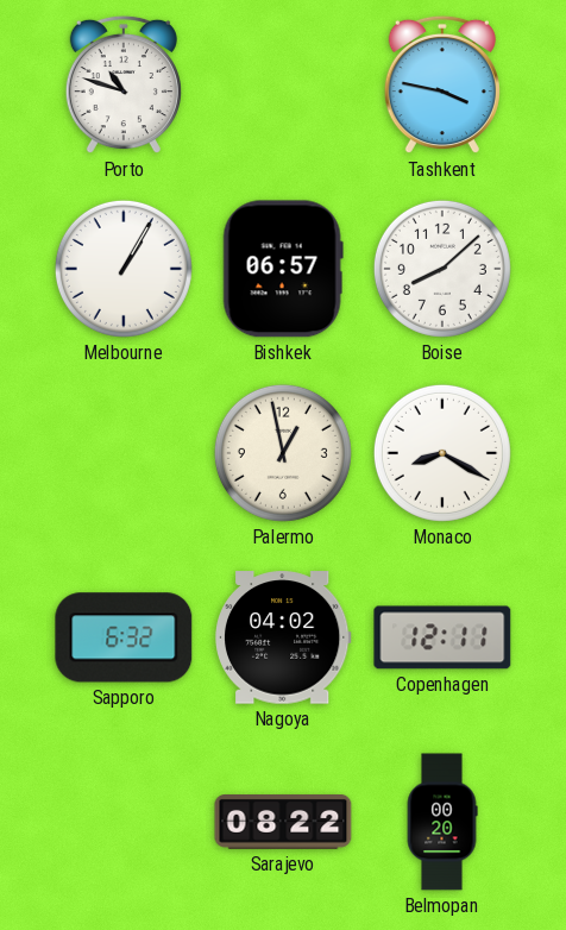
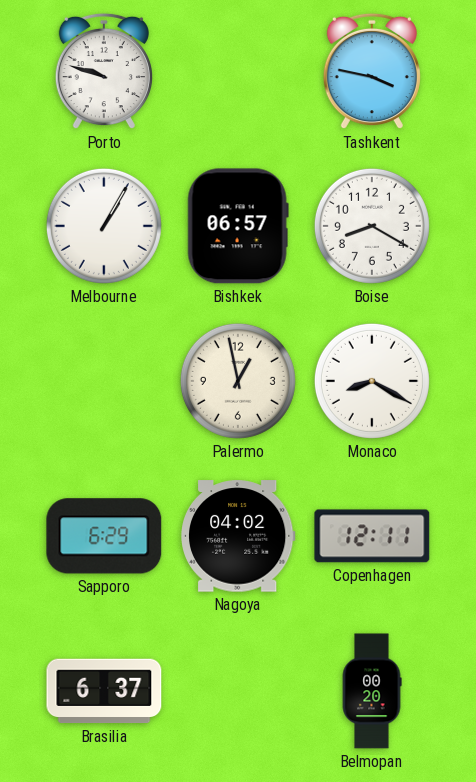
Porto: 10:48 -> 9:48 (104, 71)
Boise: 8:08 -> 8:20 (372, 226)
Sapporo: 6:32 -> 6:29 (104, 536)
Brasilia: none -> 6:37 (104, 691)
Sarajevo: 08:22 -> none (283, 823)
